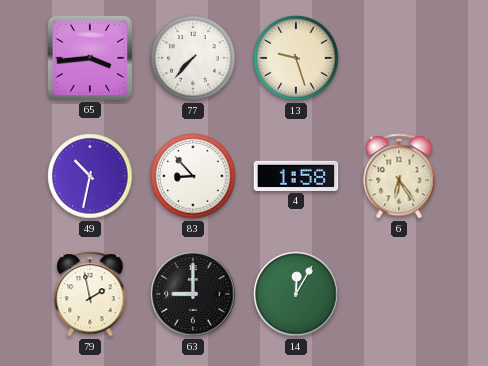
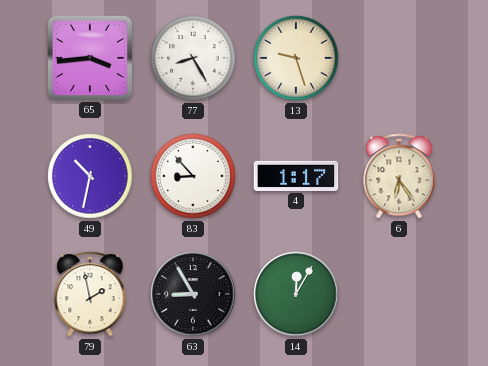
77: 7:37 -> 8:25 (193, 58)
4: 1:58 -> 1:17 (296, 176)
63: 9:00 -> 8:55 (193, 294)
